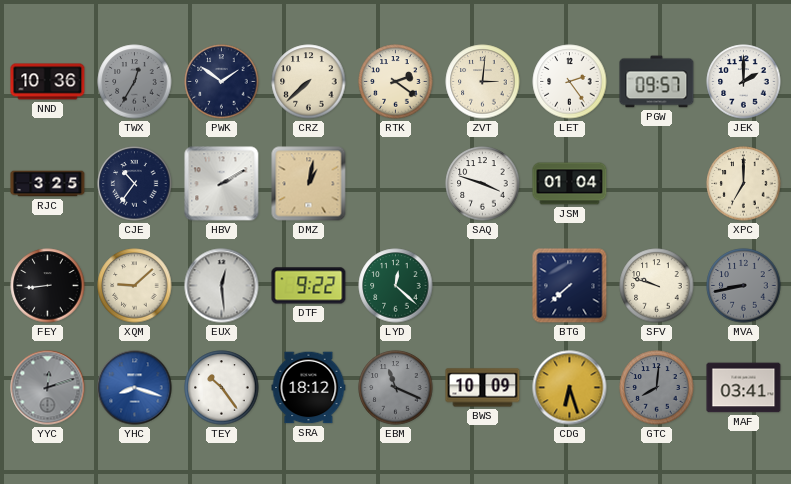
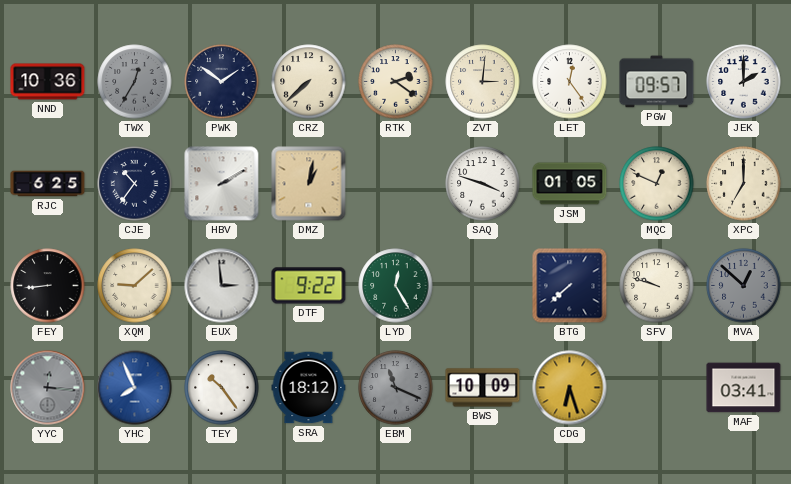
LET: 2:24 -> 12:24 (570, 82)
RJC: 3:25 -> 6:25 (48, 184)
JSM: 01:04 -> 01:05 (570, 184)
MQC: none -> 12:49 (657, 184)
EUX: 12:29 -> 2:59 (222, 286)
LYD: 12:22 -> 12:25 (396, 286)
MVA: 8:43 -> 12:52 (744, 286)
YYC: 12:12 -> 12:16 (48, 388)
YHC: 8:18 -> 7:56 (135, 388)
GTC: 8:01 -> none (657, 388)
